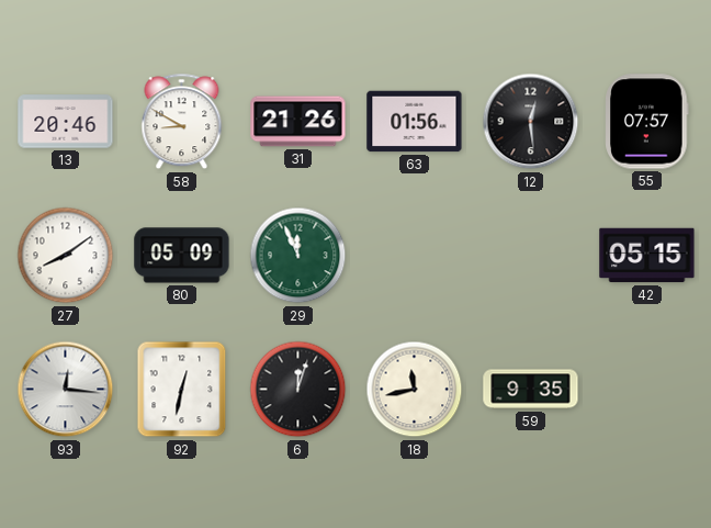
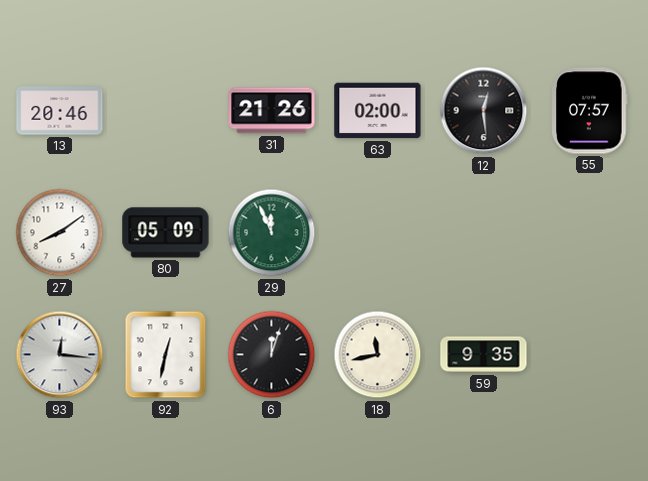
58: 8:50 -> none (182, 122)
63: 01:56 -> 02:00 (378, 111)
42: 05:15 -> none (647, 256)
